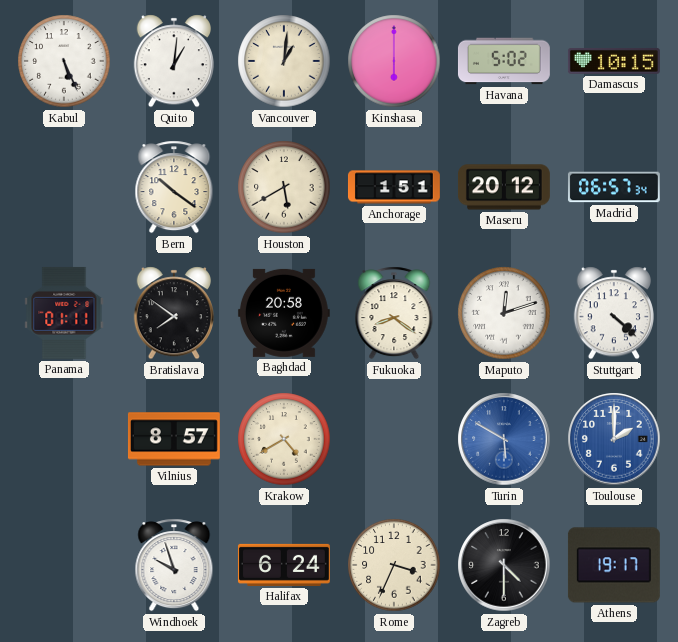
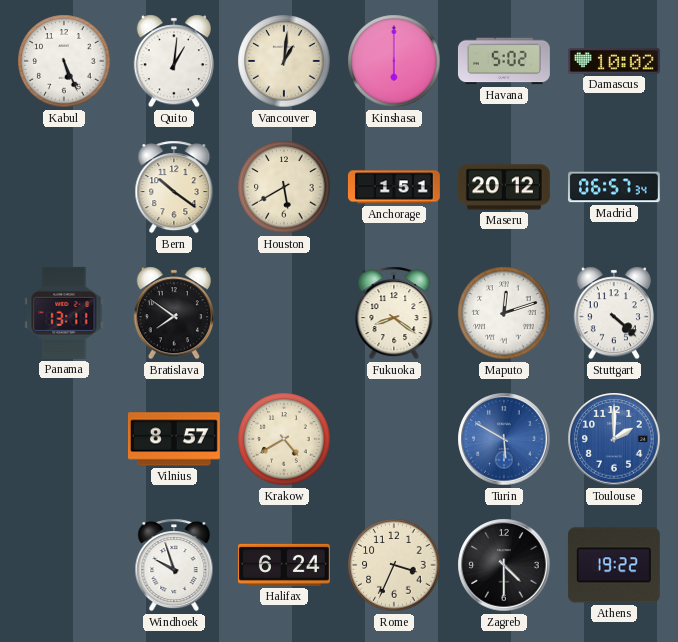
Damascus: 10:15 -> 10:02 (614, 61)
Panama: 01:11 -> 13:11 (64, 313)
Baghdad: 20:58 -> none (284, 313)
Athens: 19:17 -> 19:22 (614, 565)
